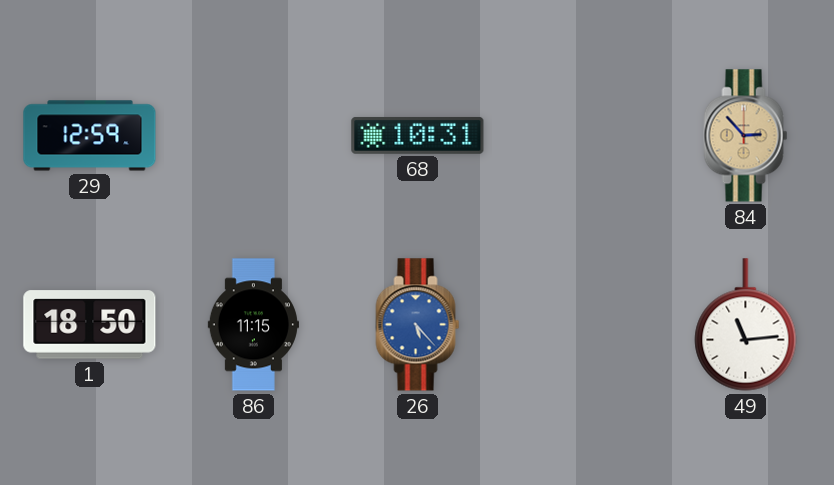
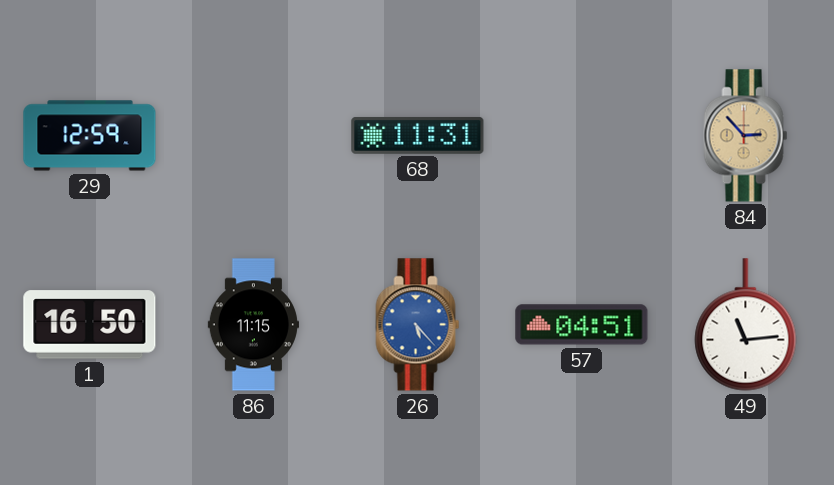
68: 10:31 -> 11:31 (418, 136)
1: 18:50 -> 16:50 (90, 325)
57: none -> 04:51 (582, 325)
